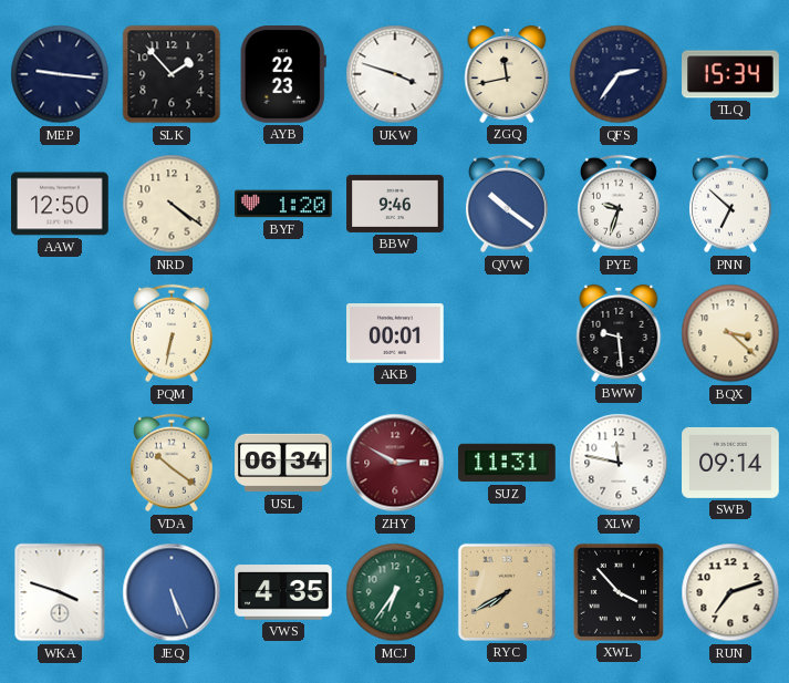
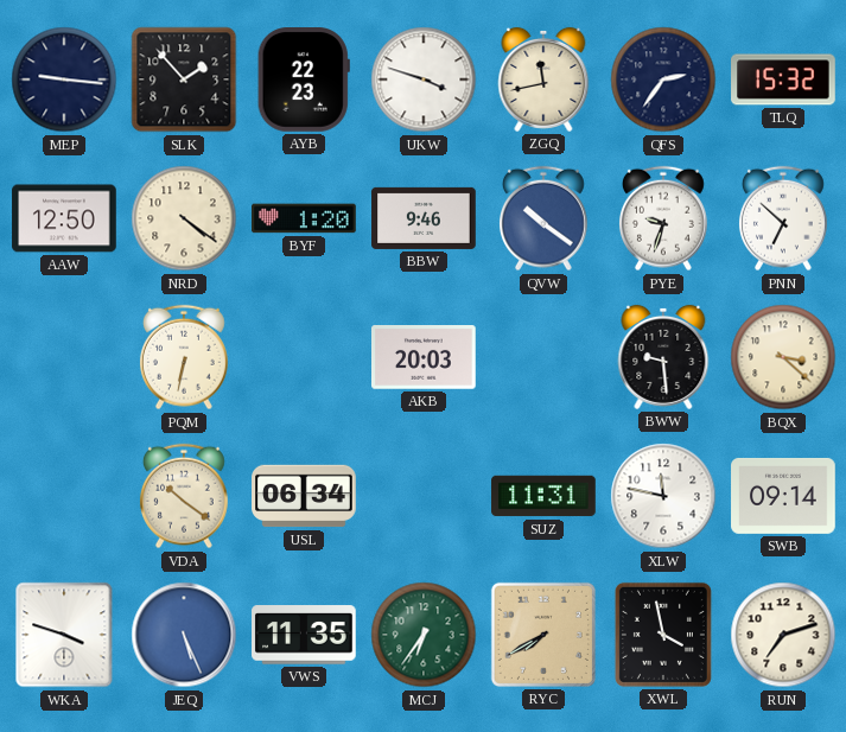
TLQ: 15:34 -> 15:32 (783, 79)
AKB: 00:01 -> 20:03 (424, 358)
ZHY: 2:50 -> none (395, 463)
VWS: 4:35 -> 11:35 (304, 635)
XWL: 3:53 -> 3:58 (663, 635)
